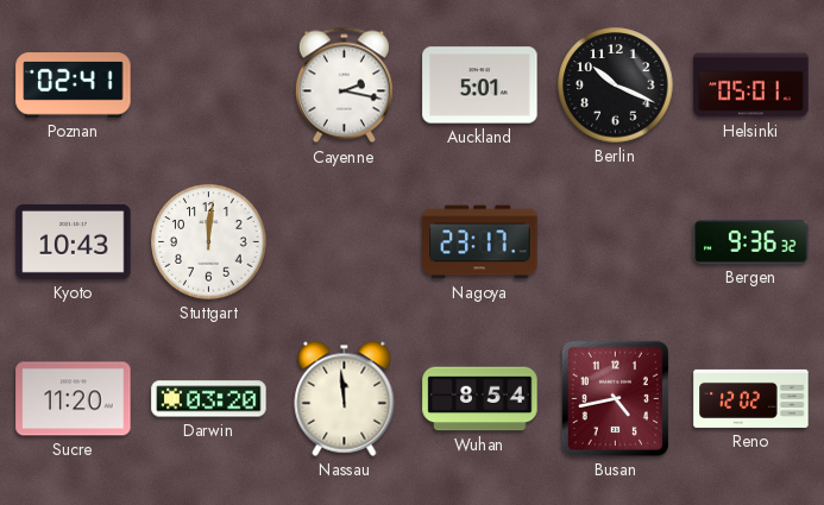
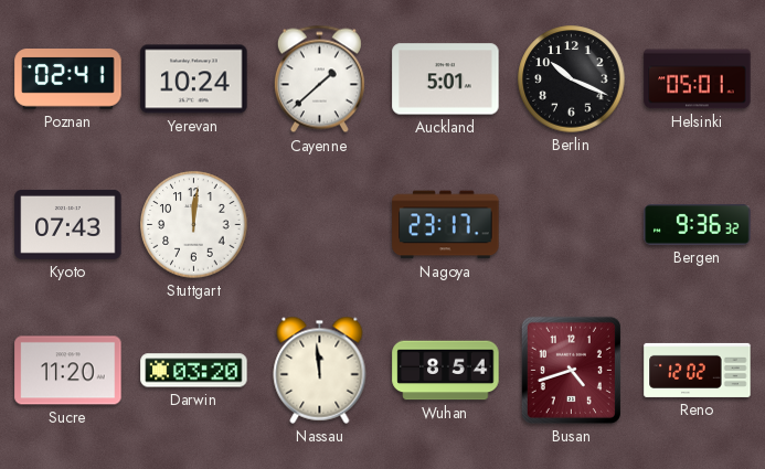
Yerevan: none -> 10:24 (194, 79)
Cayenne: 2:17 -> 1:38 (319, 79)
Kyoto: 10:43 -> 07:43 (68, 224)
Busan: 4:43 -> 4:42 (571, 370)
